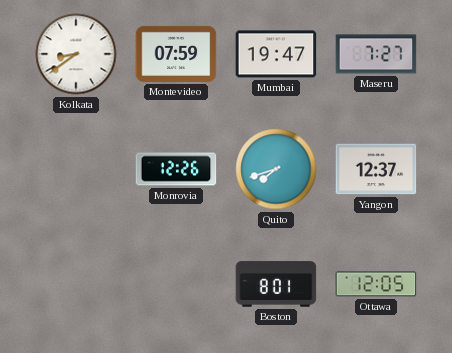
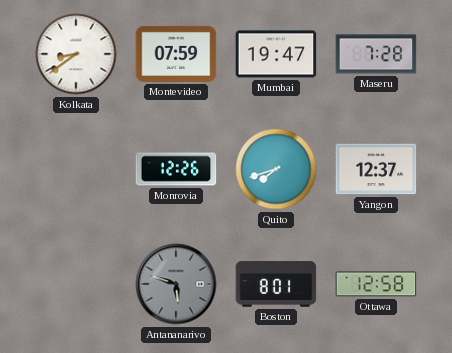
Maseru: 7:27 -> 7:28 (376, 54)
Antananarivo: none -> 5:48 (176, 284)
Ottawa: 12:05 -> 12:58 (376, 284)
